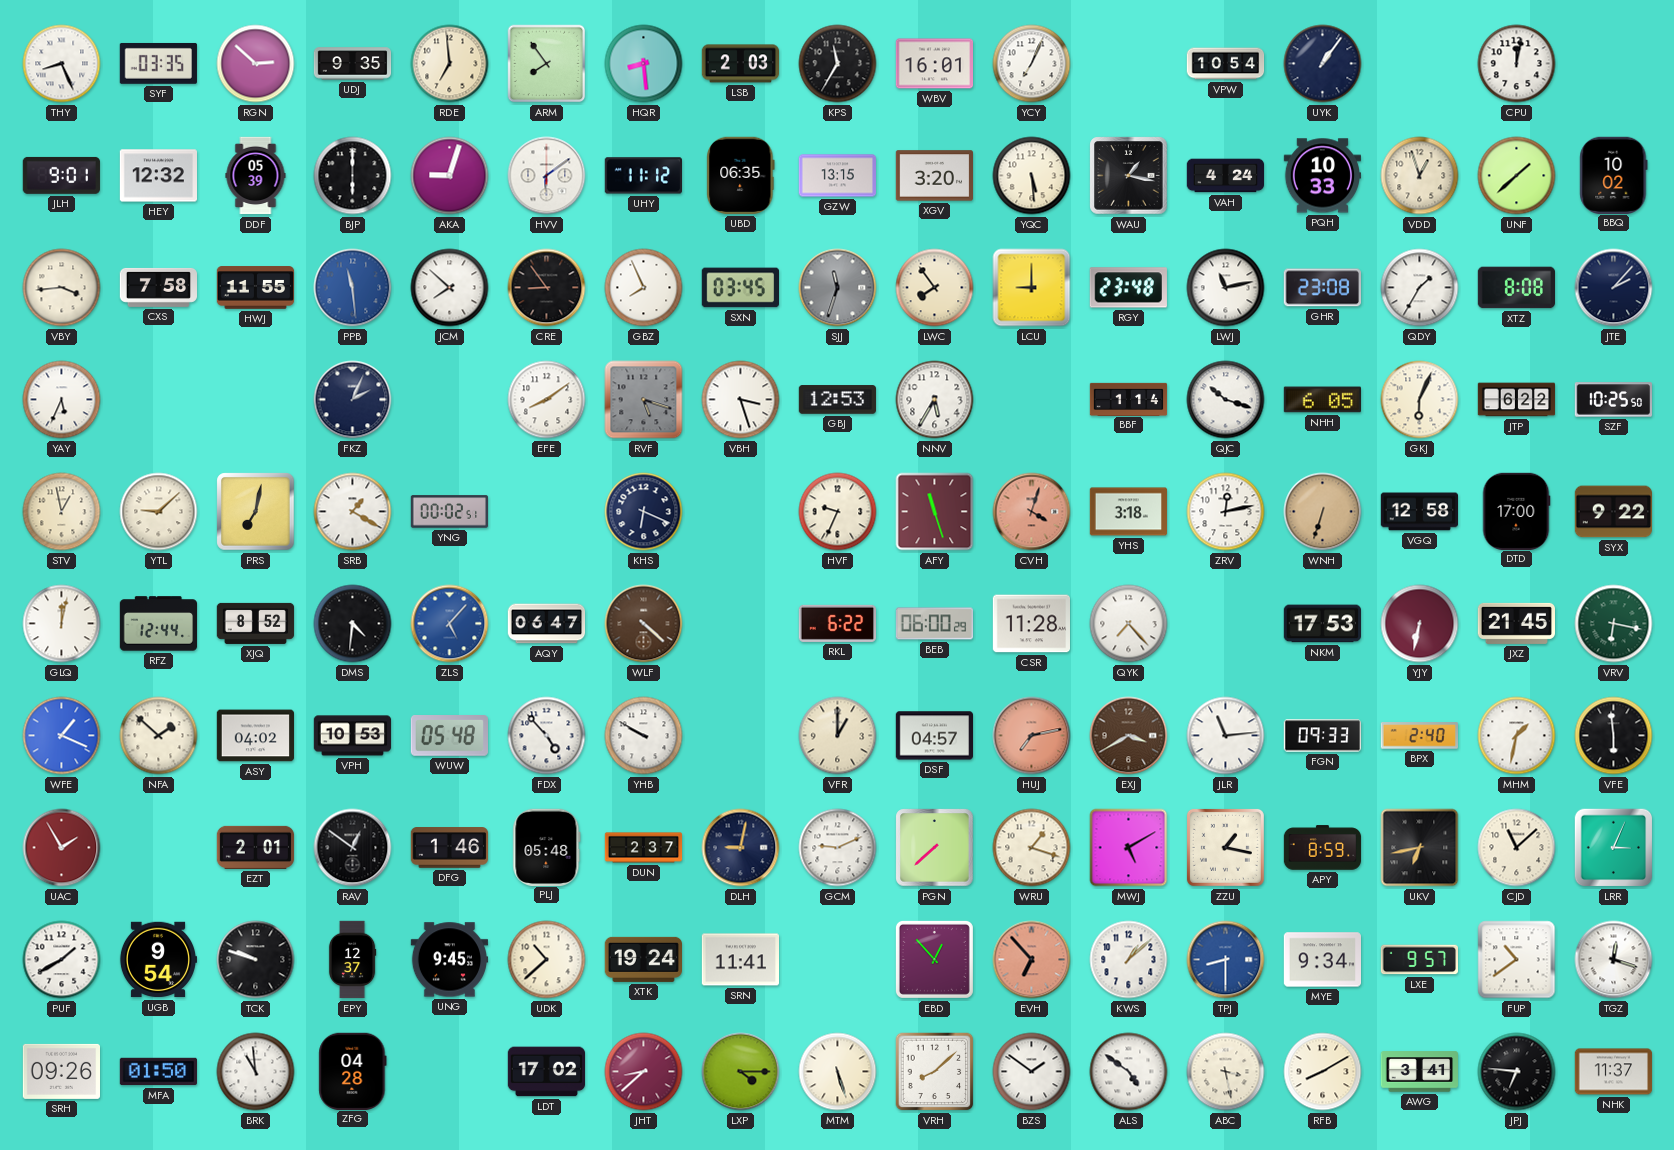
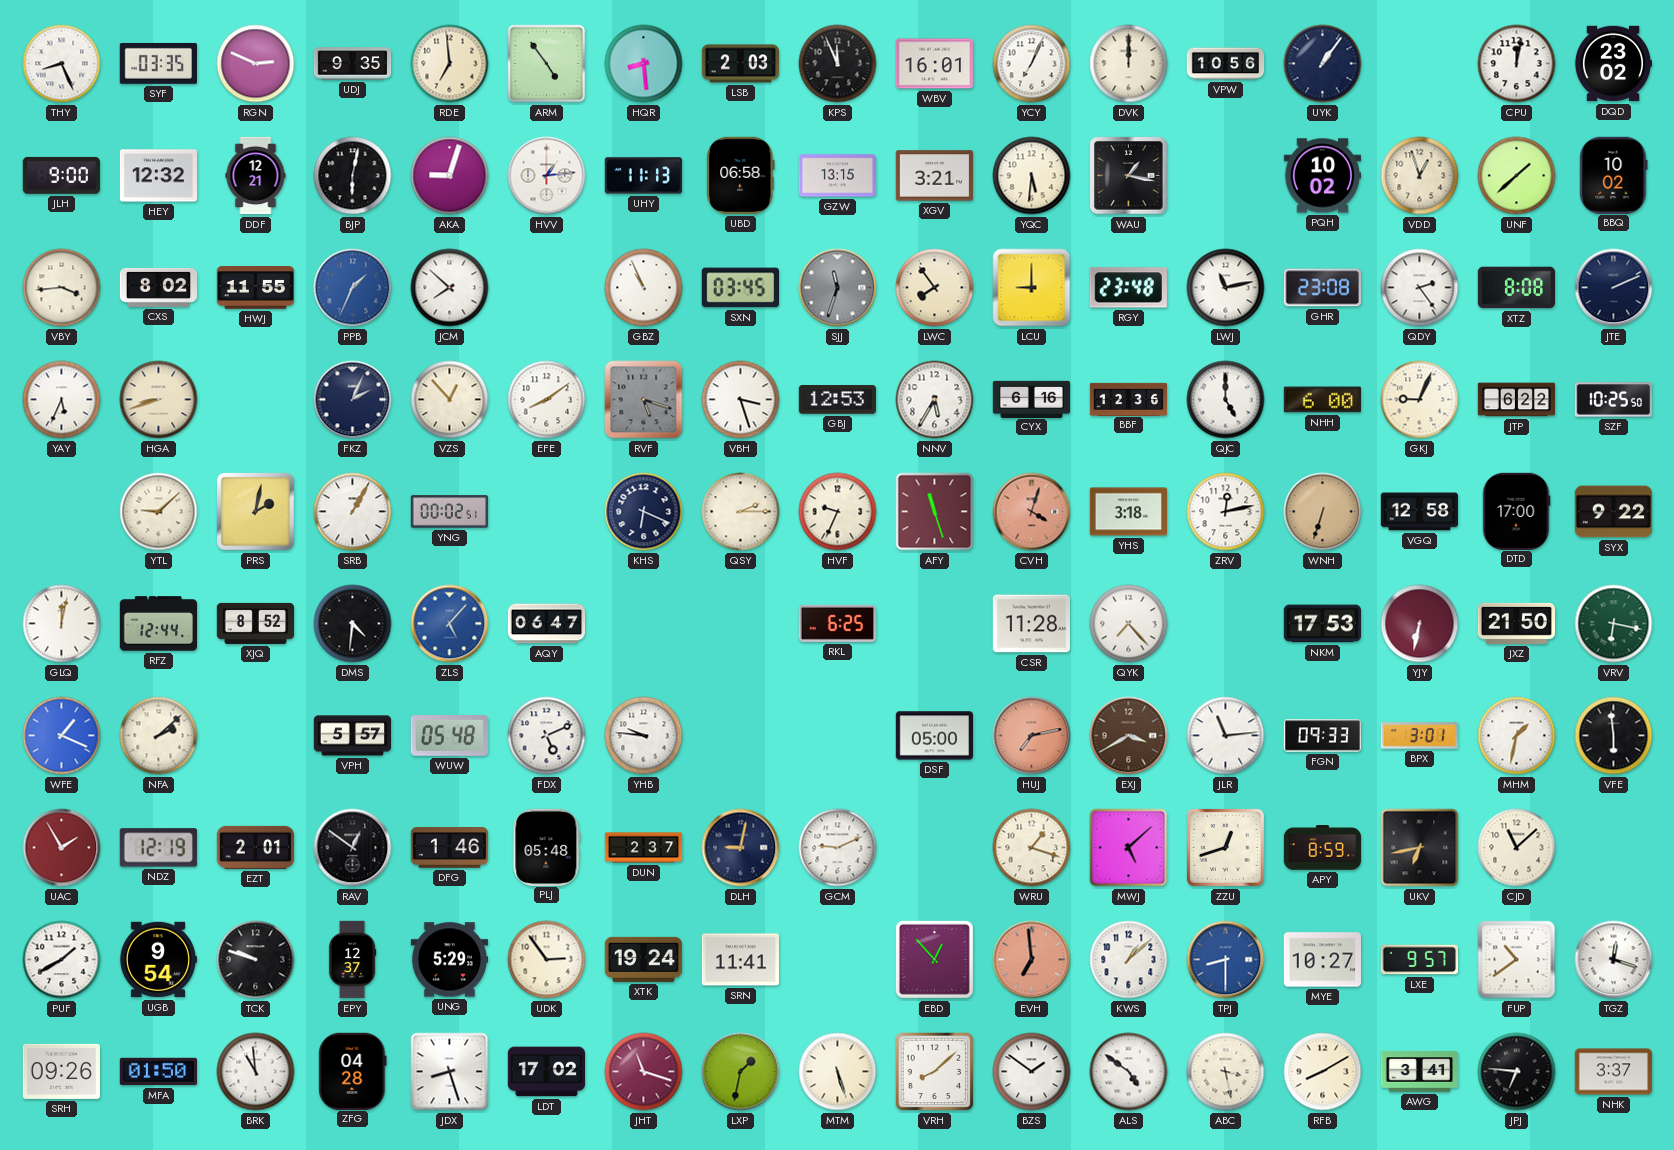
RGN: 2:52 -> 2:49 (256, 64)
ARM: 7:54 -> 4:54 (547, 64)
KPS: 11:35 -> 11:56 (838, 64)
DVK: none -> 12:00 (1129, 64)
VPW: 10:54 -> 10:56 (1226, 64)
DQD: none -> 23:02 (1612, 64)
JLH: 9:01 -> 9:00 (61, 175)
DDF: 05:39 -> 12:21 (256, 176)
BJP: 6:00 -> 6:02 (353, 176)
HVV: 6:09 -> 1:14 (547, 176)
UHY: 11:12 -> 11:13 (643, 176)
UBD: 06:35 -> 06:58 (741, 175)
XGV: 3:20 -> 3:21 (934, 176)
YQC: 5:29 -> 5:31 (1032, 176)
VAH: 4:24 -> none (1226, 176)
PQH: 10:33 -> 10:02 (1322, 176)
CXS: 7:58 -> 8:02 (159, 287)
PPB: 11:29 -> 1:34 (353, 288)
CRE: 8:54 -> none (547, 288)
GBZ: 7:56 -> 10:56 (644, 288)
QDY: 1:35 -> 2:24 (1420, 288)
JTE: 2:07 -> 2:11 (1614, 288)
HGA: none -> 8:42 (159, 400)
VZS: none -> 12:53 (450, 400)
CYX: none -> 6:16 (1032, 399)
BBF: 1:14 -> 12:36 (1129, 399)
QJC: 10:18 -> 5:00 (1226, 400)
NHH: 6:05 -> 6:00 (1322, 400)
GKJ: 6:04 -> 9:04 (1420, 400)
STV: 12:58 -> none (62, 512)
PRS: 7:02 -> 2:02 (256, 512)
SRB: 1:20 -> 1:05 (353, 512)
QSY: none -> 2:15 (741, 512)
WLF: 4:22 -> none (644, 624)
RKL: 6:22 -> 6:25 (837, 623)
BEB: 06:00 -> none (935, 624)
JXZ: 21:45 -> 21:50 (1516, 623)
NFA: 1:52 -> 2:08 (159, 736)
ASY: 04:02 -> none (255, 736)
VPH: 10:53 -> 5:57 (353, 736)
FDX: 4:53 -> 5:11 (547, 736)
YHB: 9:50 -> 9:46 (644, 736)
VFR: 1:00 -> none (838, 736)
DSF: 04:57 -> 05:00 (934, 736)
BPX: 2:40 -> 3:01 (1419, 736)
NDZ: none -> 12:19 (158, 848)
PGN: 7:38 -> none (935, 848)
MWJ: 5:10 -> 5:08 (1129, 848)
ZZU: 1:17 -> 12:42 (1225, 847)
LRR: 3:04 -> none (1614, 848)
UNG: 9:45 -> 5:29 (450, 960)
UDK: 10:38 -> 2:54 (547, 960)
EVH: 6:53 -> 6:59 (1032, 960)
MYE: 9:34 -> 10:27 (1322, 960)
JDX: none -> 8:27 (450, 1072)
JHT: 8:38 -> 11:18 (644, 1072)
LXP: 4:15 -> 1:32 (741, 1072)
NHK: 11:37 -> 3:37 (1614, 1072)
